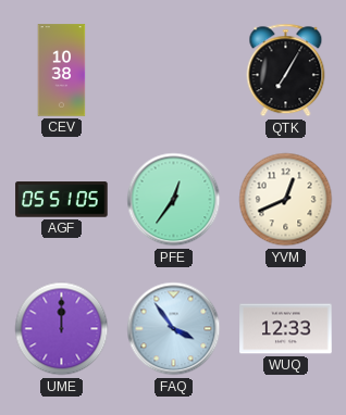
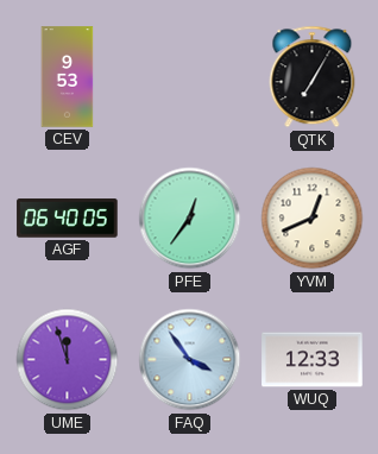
CEV: 10:38 -> 9:53 (68, 77)
AGF: 05:51 -> 06:40 (68, 219)
UME: 12:00 -> 11:57 (68, 360)
